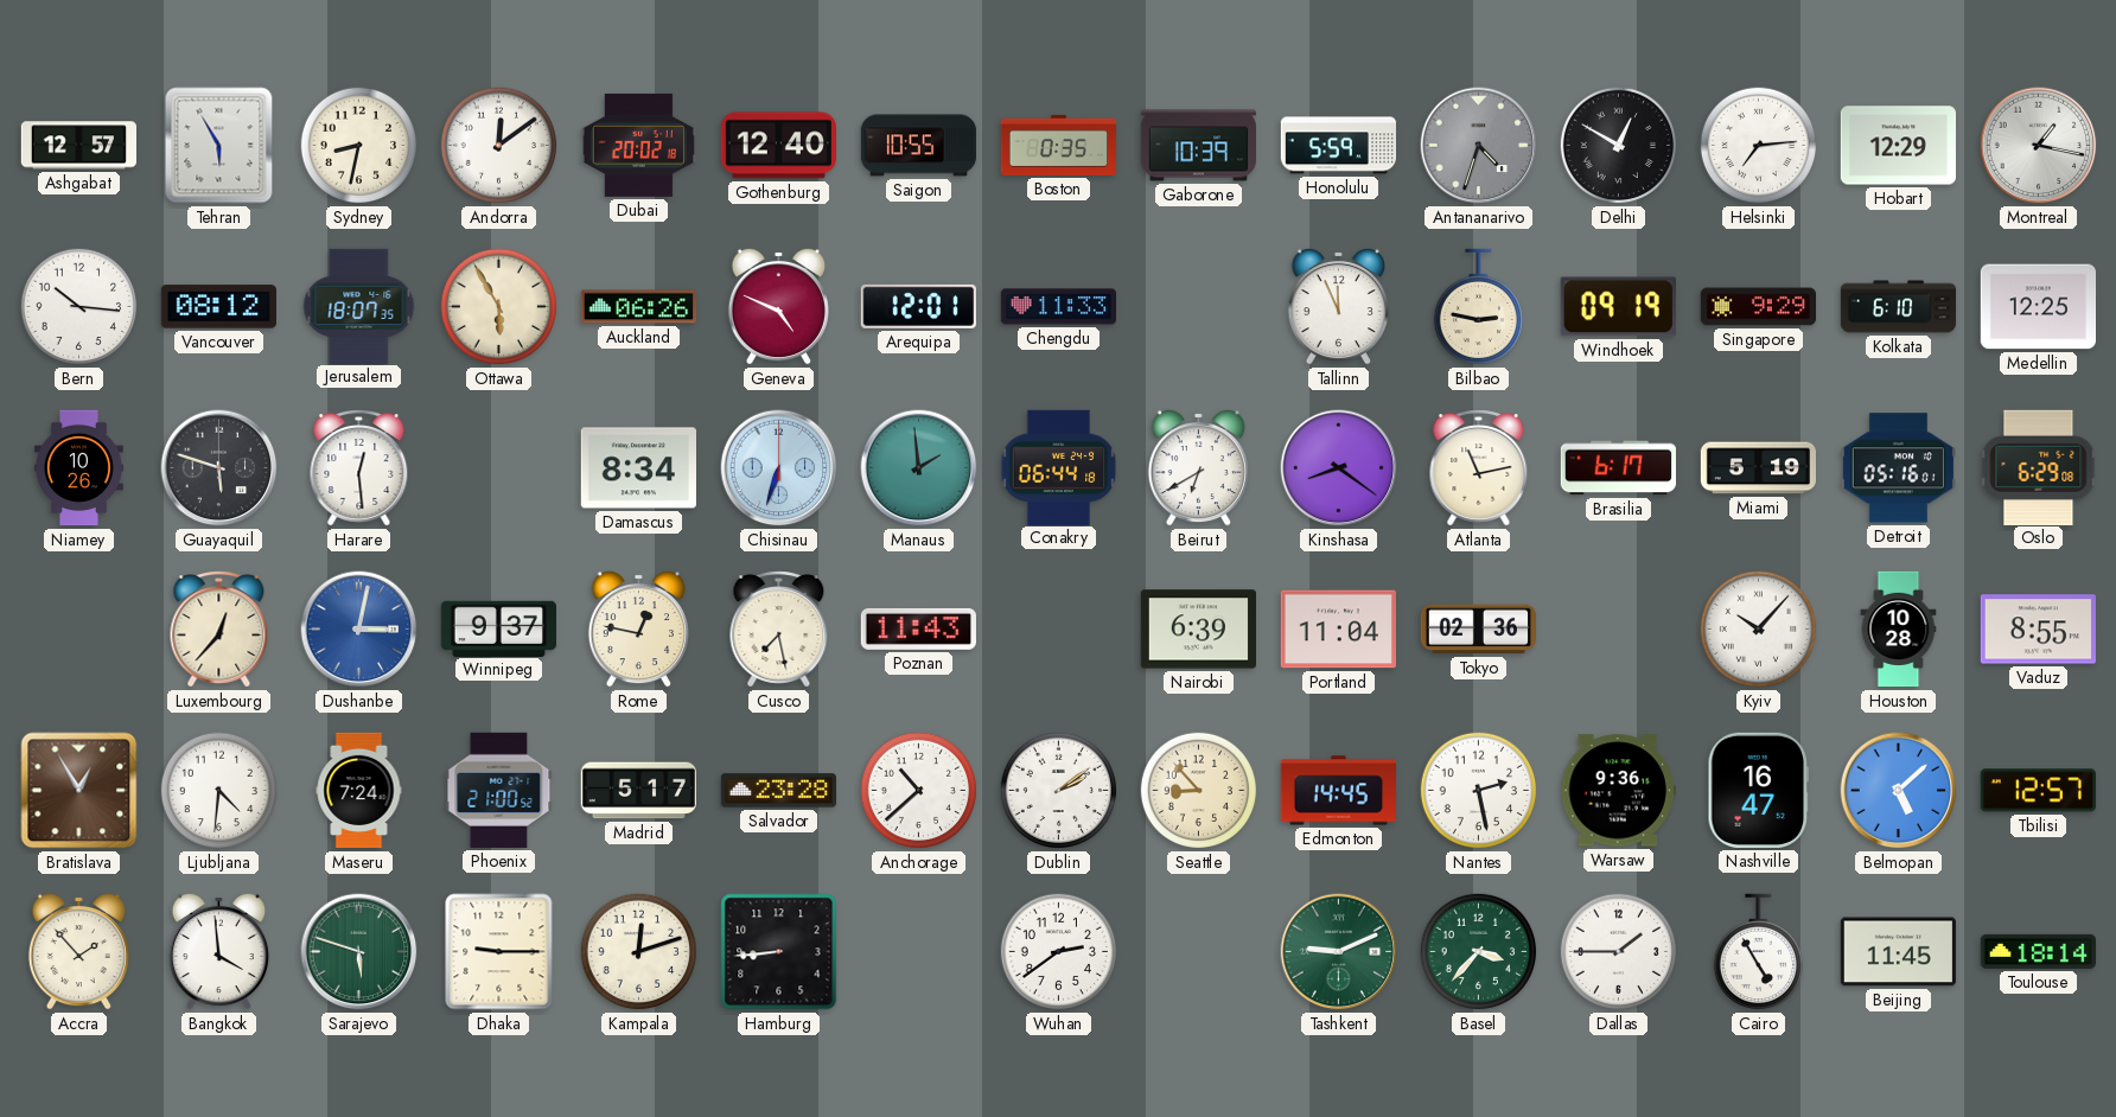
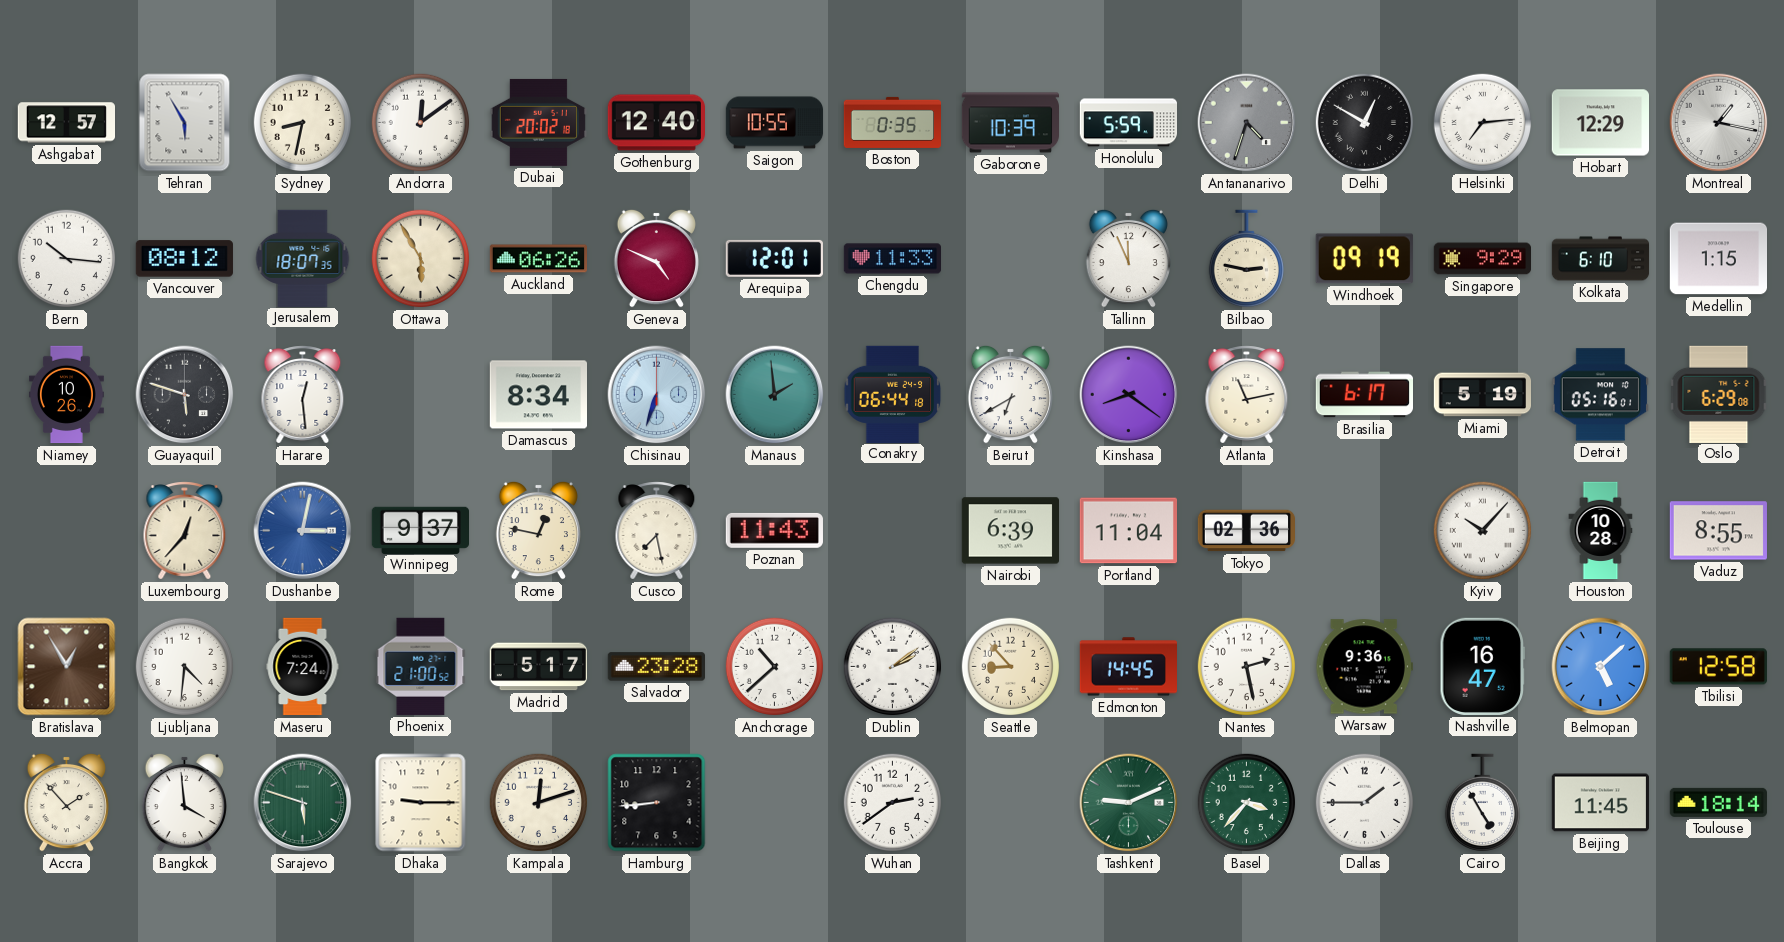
Medellin: 12:25 -> 1:15 (1718, 259)
Tbilisi: 12:57 -> 12:58 (1718, 667)
